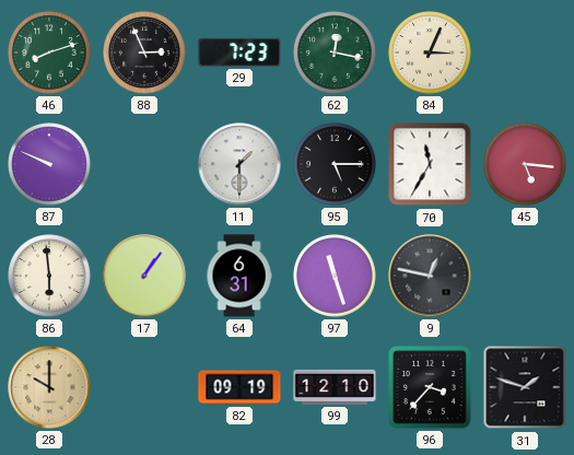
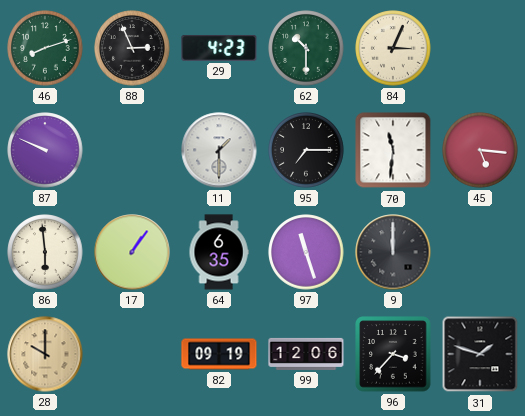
29: 7:23 -> 4:23 (219, 48)
62: 12:17 -> 10:30 (306, 48)
95: 5:15 -> 7:15 (306, 150)
70: 11:35 -> 11:31 (393, 150)
64: 6:31 -> 6:35 (219, 252)
9: 12:47 -> 12:00 (393, 252)
99: 12:10 -> 12:06 (306, 354)
